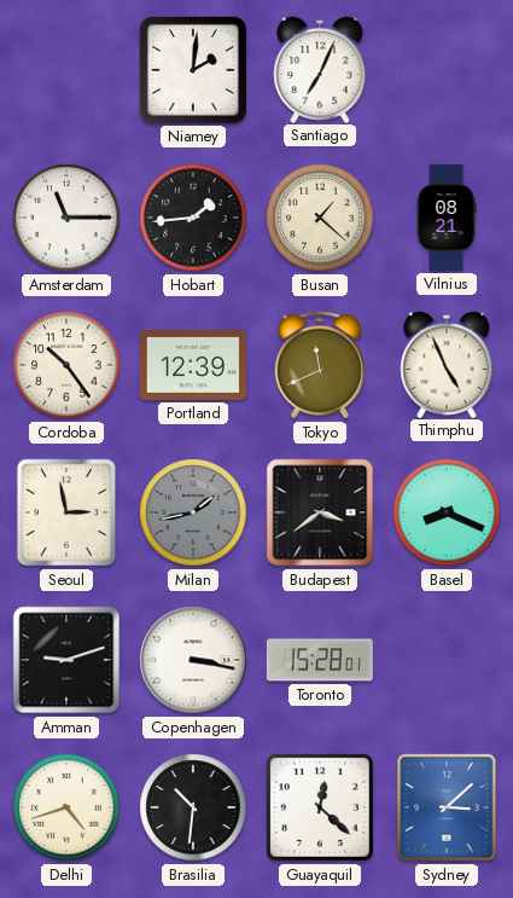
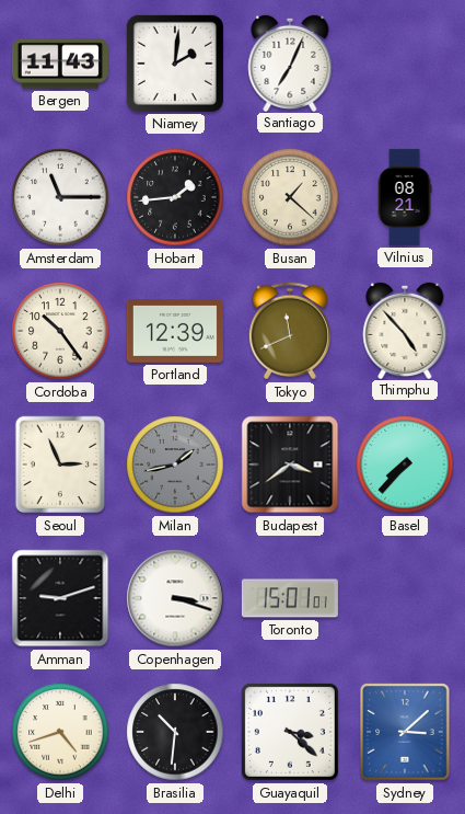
Bergen: none -> 11:43 (60, 64)
Thimphu: 4:56 -> 4:53 (405, 330)
Seoul: 2:58 -> 2:56 (60, 465)
Basel: 8:19 -> 7:37 (405, 465)
Copenhagen: 3:17 -> 3:18 (175, 598)
Toronto: 15:28 -> 15:01 (290, 598)
Guayaquil: 12:22 -> 3:22 (290, 732)
